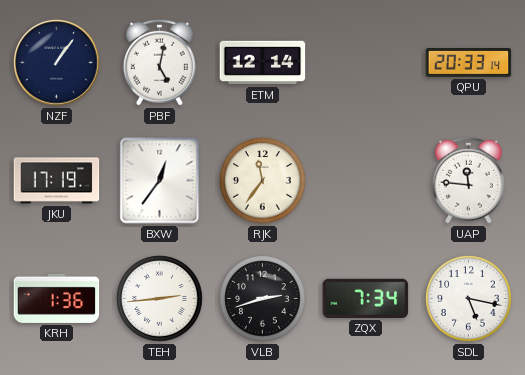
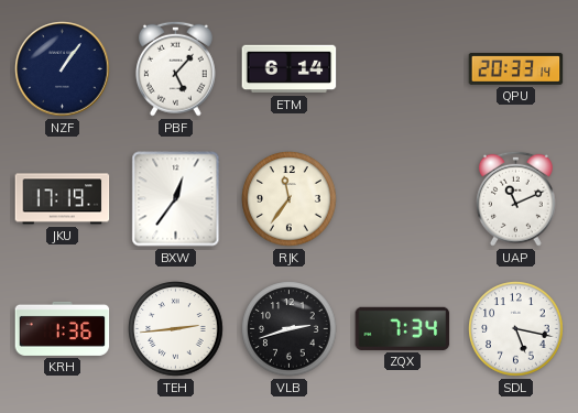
PBF: 5:02 -> 5:07 (175, 68)
ETM: 12:14 -> 6:14 (290, 69)
UAP: 11:46 -> 11:11 (515, 198)
